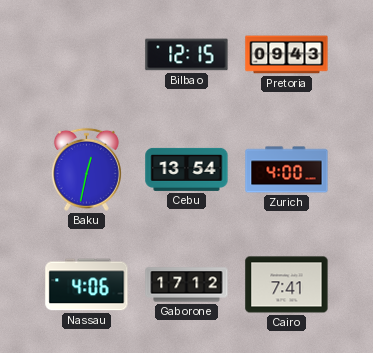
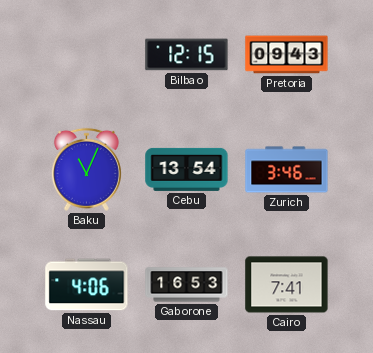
Baku: 12:32 -> 11:04 (86, 169)
Zurich: 4:00 -> 3:46 (287, 170)
Gaborone: 17:12 -> 16:53 (187, 285)
